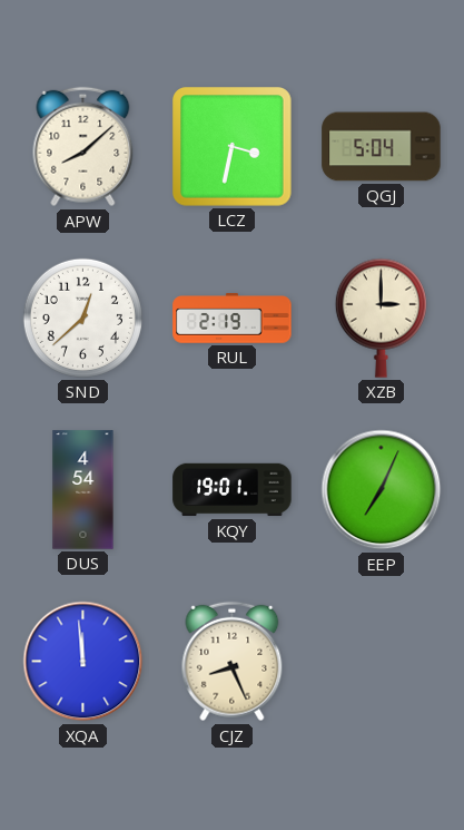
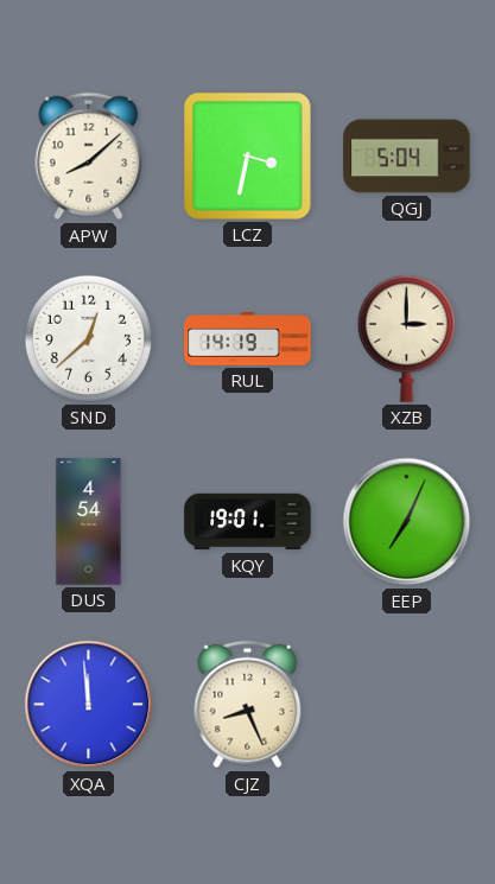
RUL: 2:19 -> 14:19 (248, 339)
